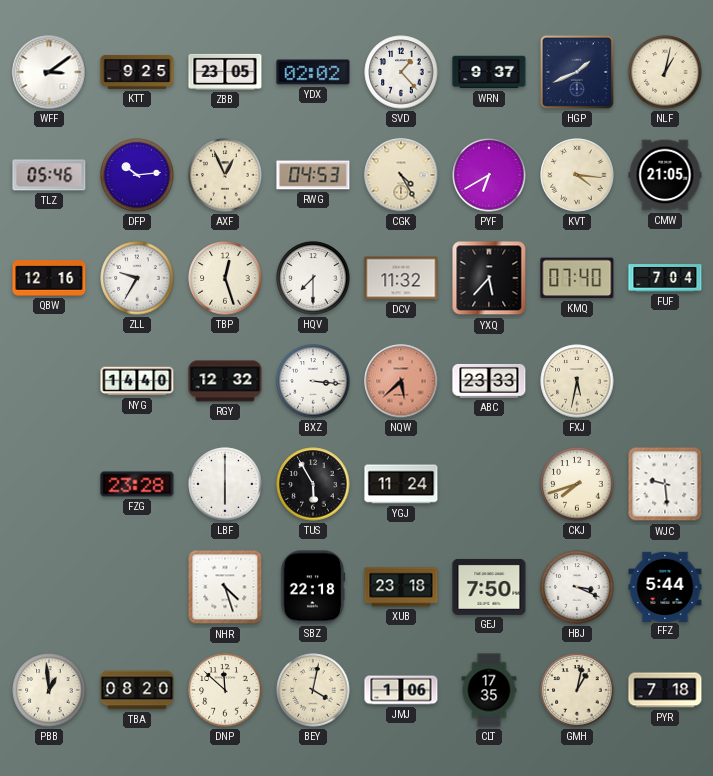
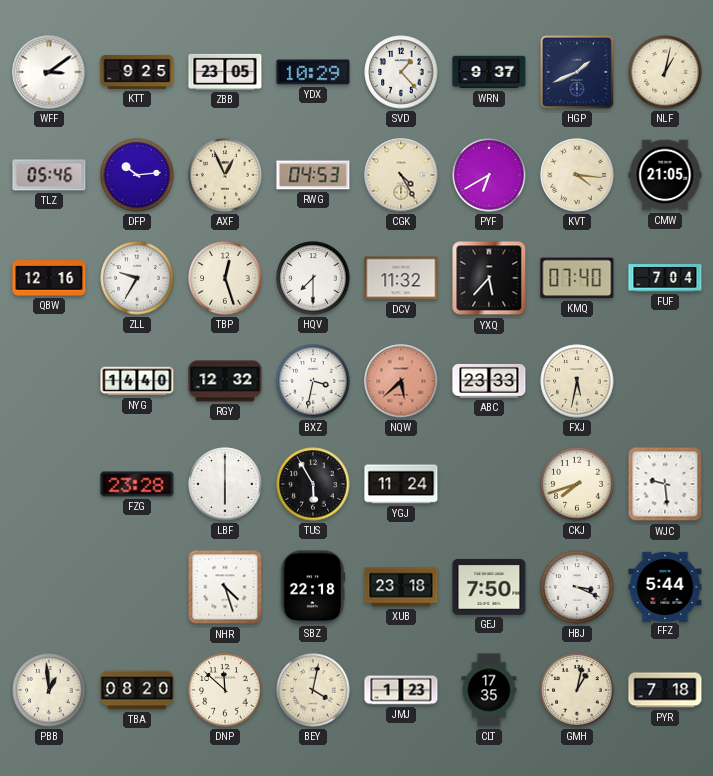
YDX: 02:02 -> 10:29 (313, 72)
BXZ: 3:16 -> 3:32 (313, 381)
JMJ: 1:06 -> 1:23 (401, 690)
